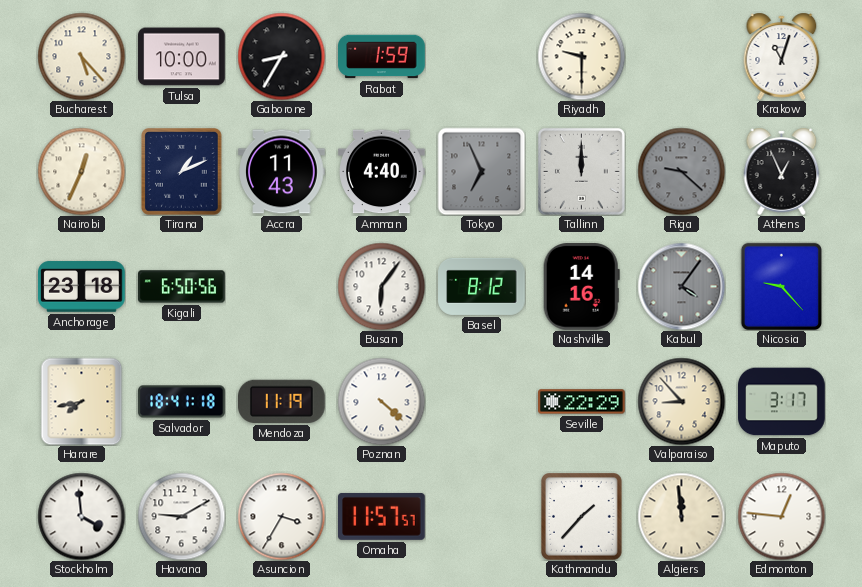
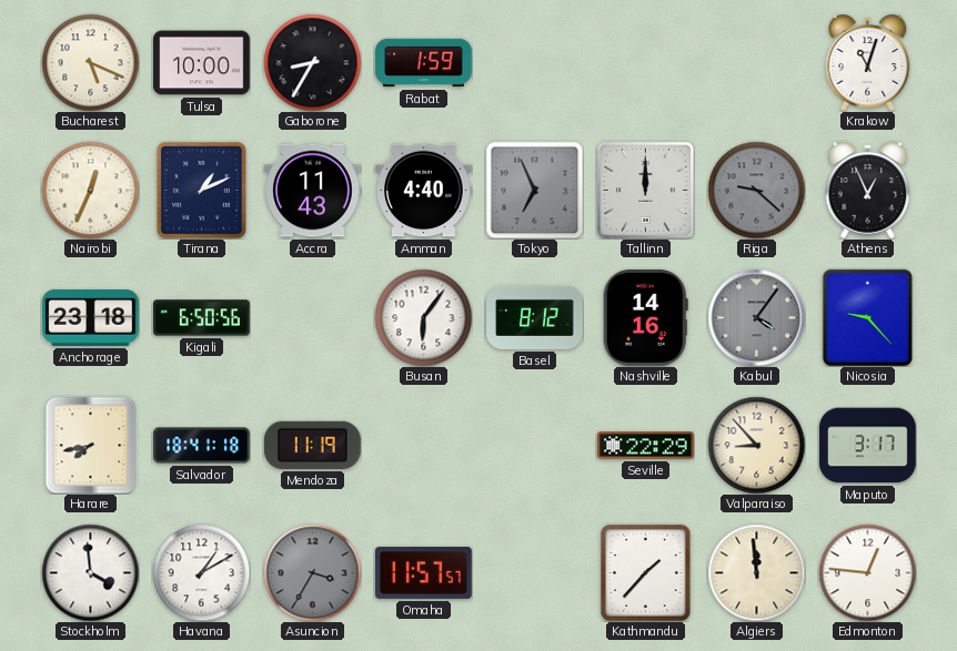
Bucharest: 5:23 -> 5:19 (90, 62)
Riyadh: 9:30 -> none (581, 56)
Poznan: 4:22 -> none (381, 401)
Havana: 9:10 -> 1:10 (201, 572)
Asuncion dial: white -> grey (312, 572)
